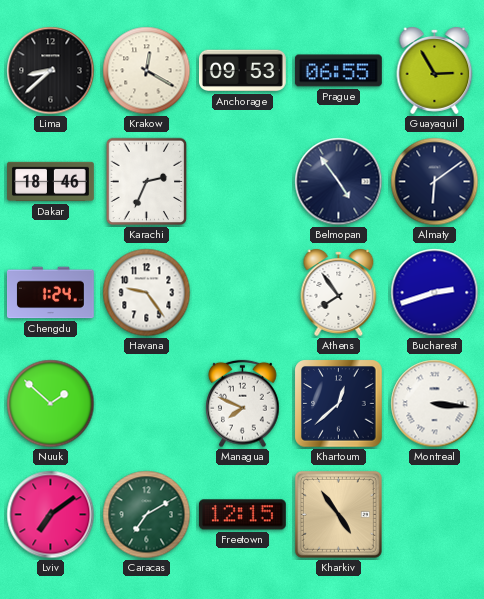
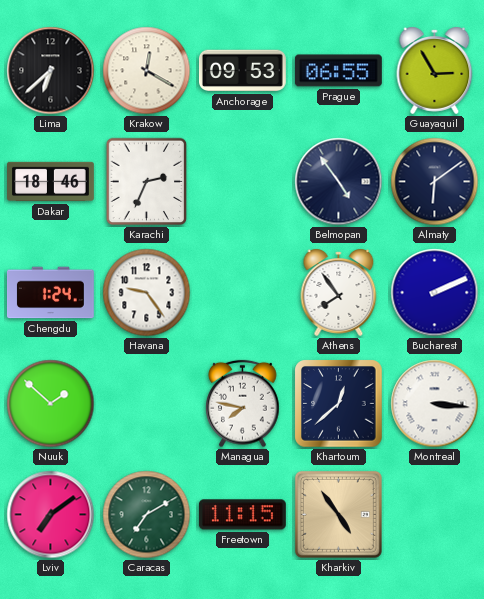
Lima: 8:38 -> 6:38 (51, 71)
Bucharest: 2:42 -> 2:11 (435, 293)
Managua: 7:49 -> 7:47 (243, 404)
Freetown: 12:15 -> 11:15 (242, 515)
